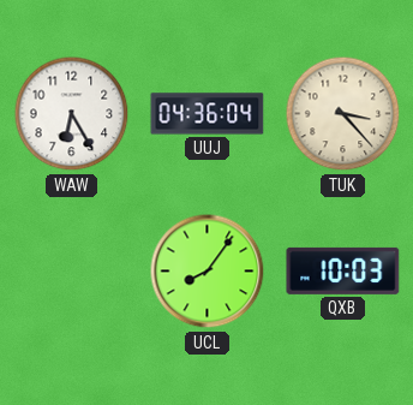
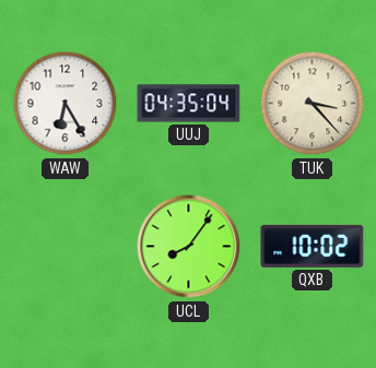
UUJ: 04:36 -> 04:35 (189, 104)
QXB: 10:03 -> 10:02 (313, 246)
